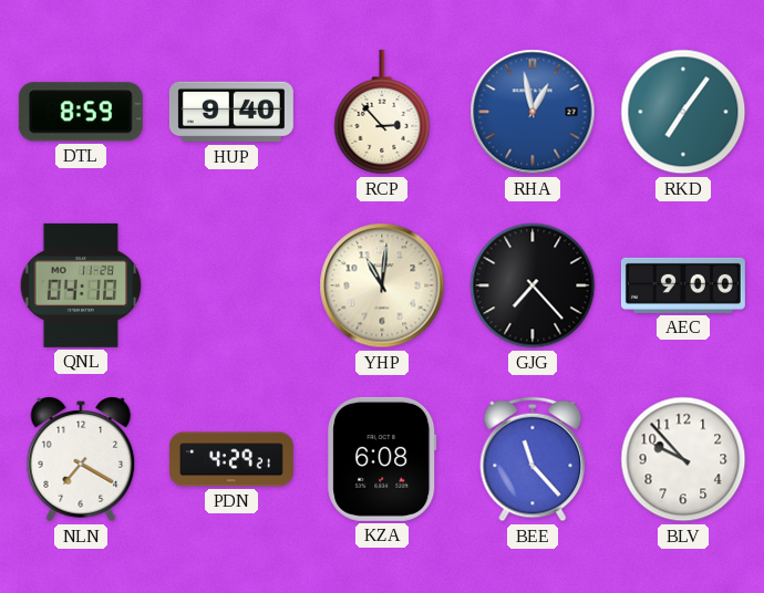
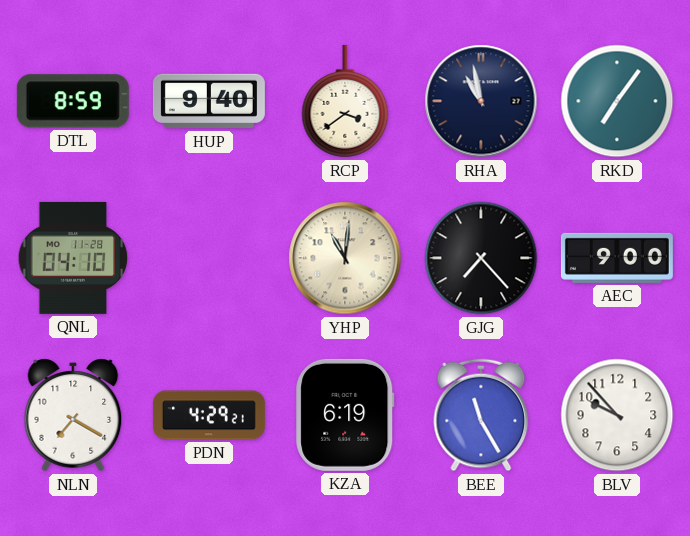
RCP: 2:53 -> 3:39 (345, 101)
RHA: 12:58 -> 10:58 (481, 101)
RHA dial: blue -> navy (481, 101)
KZA: 6:08 -> 6:19 (345, 415)
BEE: 11:23 -> 11:25 (481, 415)
